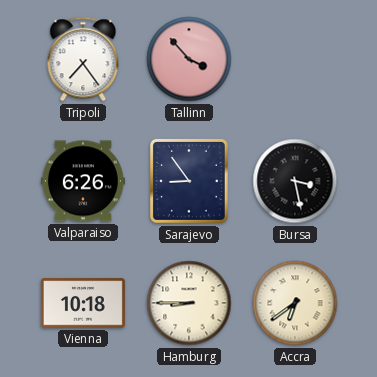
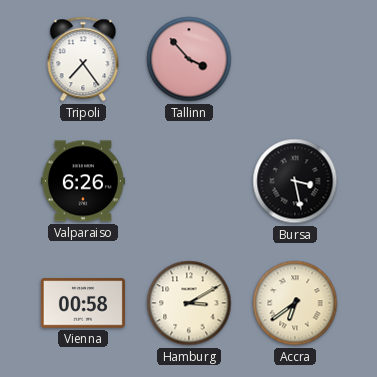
Sarajevo: 8:54 -> none (189, 181)
Vienna: 10:18 -> 00:58 (83, 303)
Hamburg: 8:45 -> 3:10 (189, 303)
